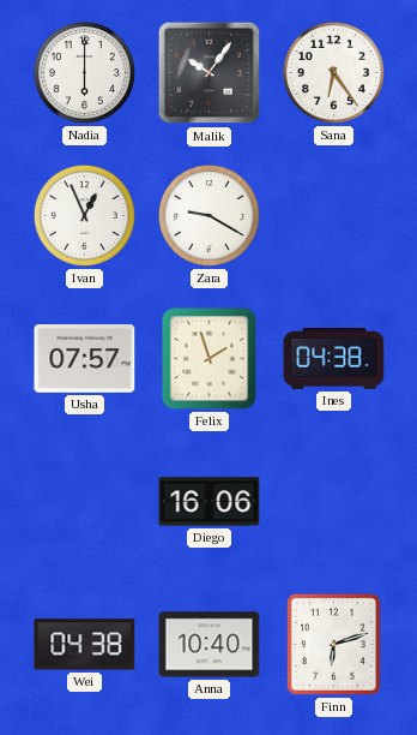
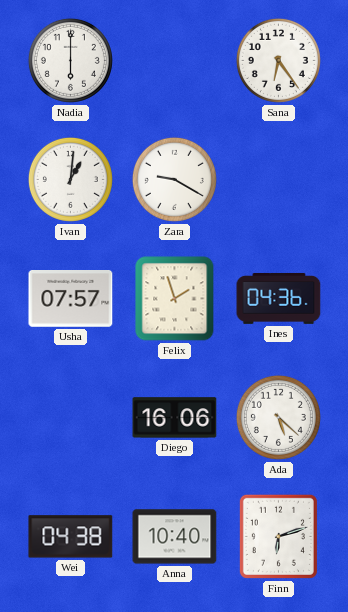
Malik: 10:06 -> none (210, 73)
Ivan: 12:56 -> 1:01 (70, 179)
Ines: 04:38 -> 04:36 (279, 298)
Ada: none -> 5:22 (278, 417)
